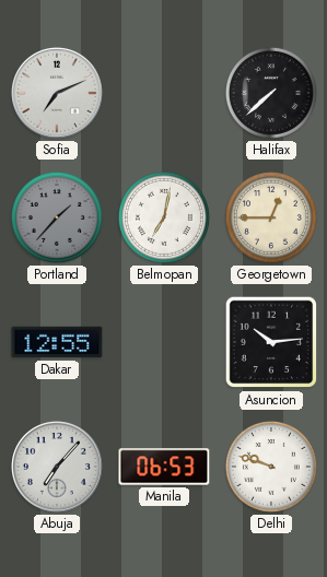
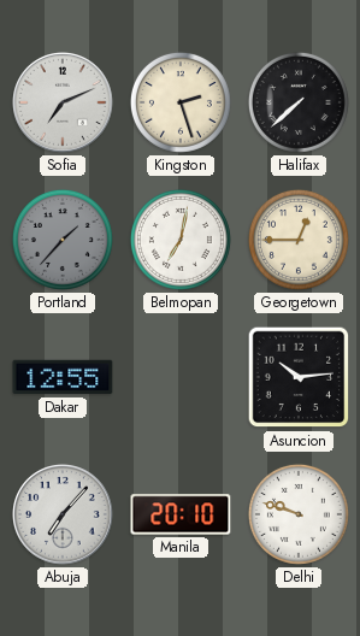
Kingston: none -> 2:27 (181, 102)
Manila: 06:53 -> 20:10 (181, 514)
